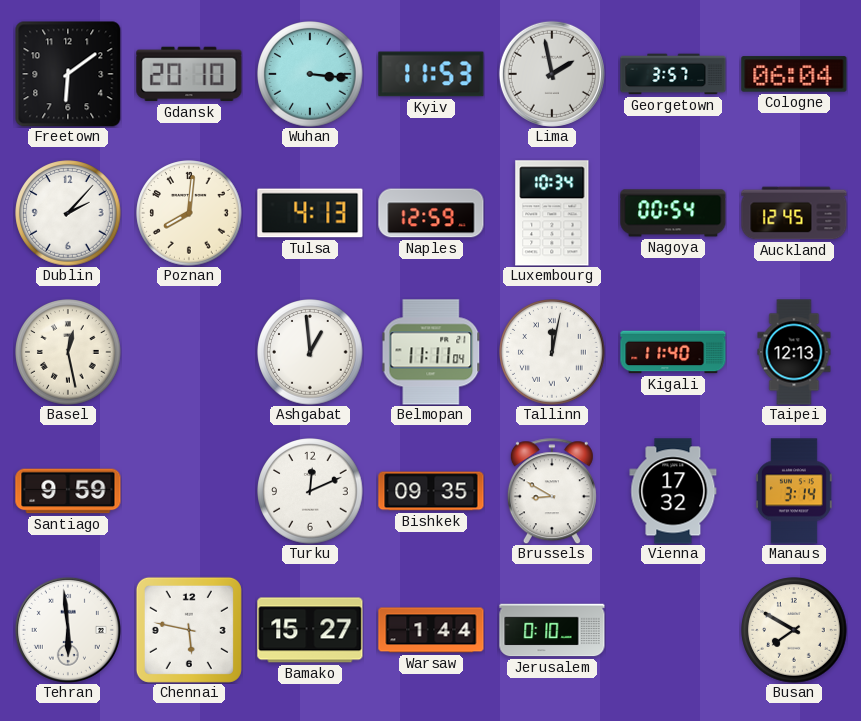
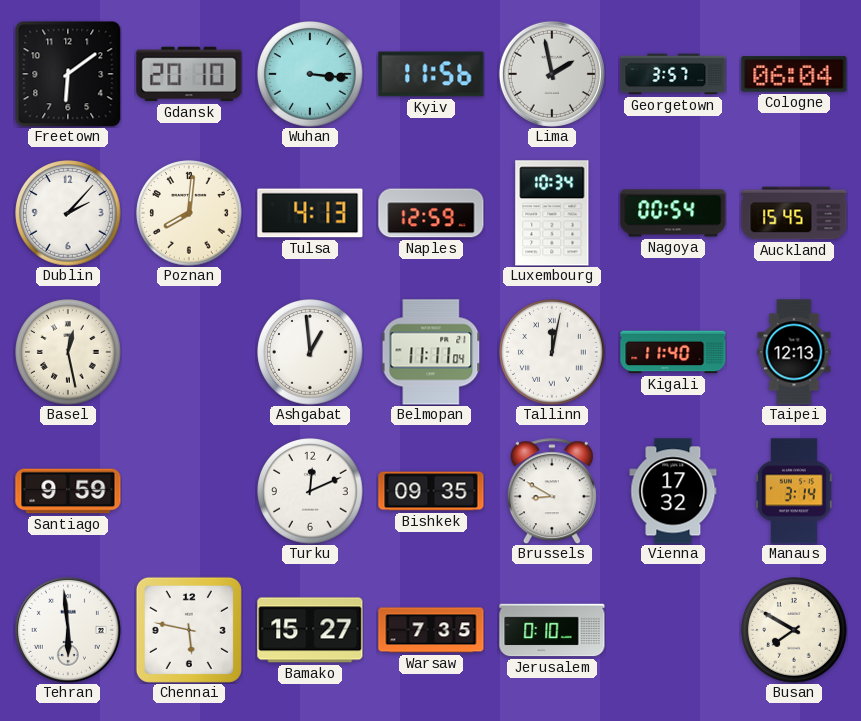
Kyiv: 11:53 -> 11:56 (431, 74)
Auckland: 12:45 -> 15:45 (794, 213)
Warsaw: 1:44 -> 7:35 (431, 630)
